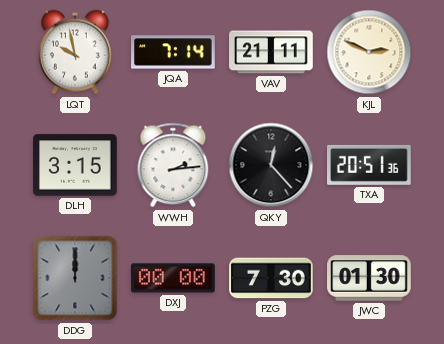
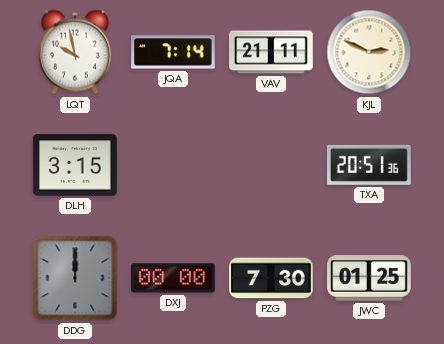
WWH: 2:14 -> none (173, 165)
QKY: 12:23 -> none (271, 165)
JWC: 01:30 -> 01:25 (369, 278)
